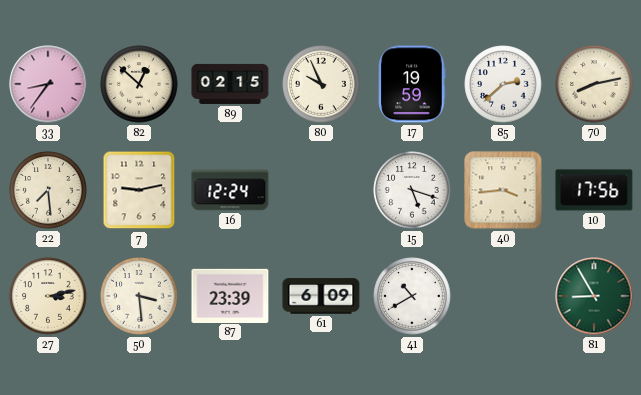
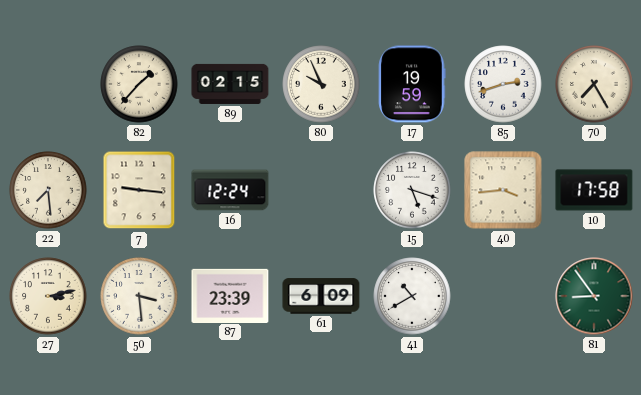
33: 8:36 -> none (48, 84)
82: 12:52 -> 1:37 (139, 84)
85: 2:38 -> 2:42 (503, 84)
70: 8:13 -> 7:25 (594, 84)
7: 9:13 -> 9:16 (139, 190)
10: 17:56 -> 17:58 (594, 190)
81: 8:55 -> 8:54 (594, 296)
